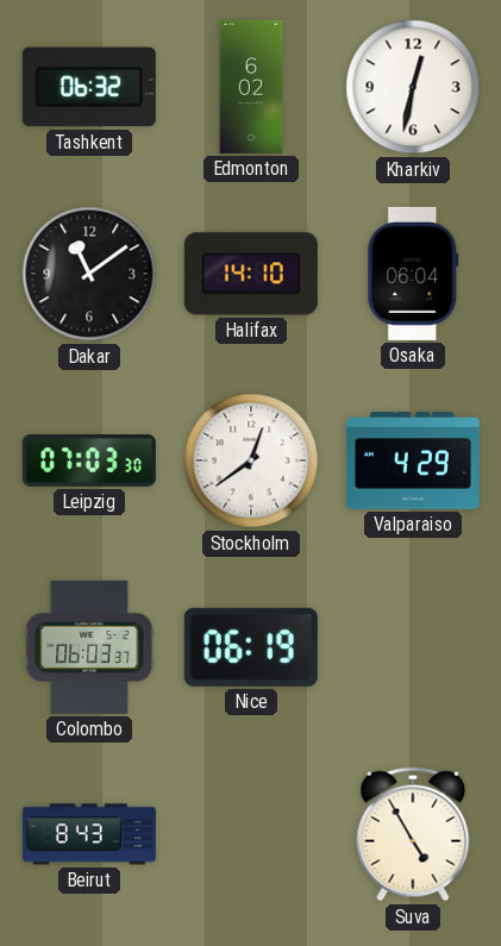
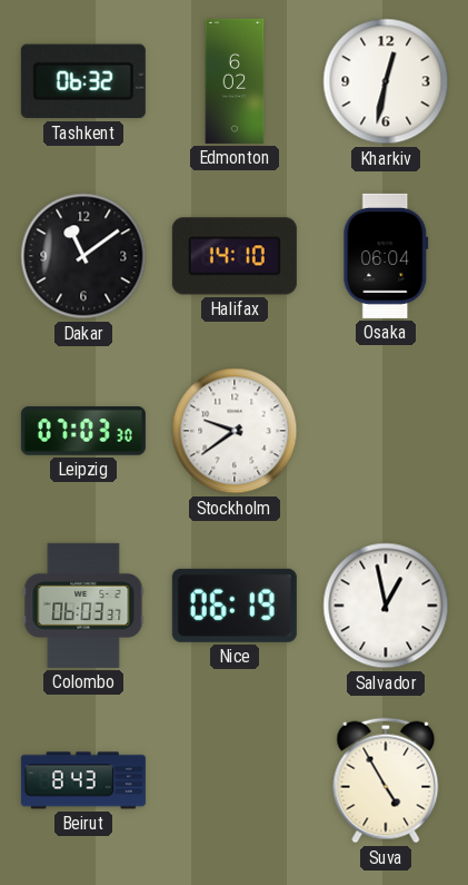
Stockholm: 12:39 -> 9:39 (235, 431)
Valparaiso: 4:29 -> none (413, 461)
Salvador: none -> 12:58 (386, 606)
